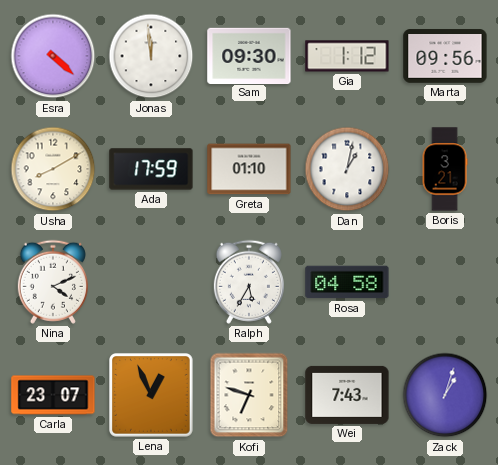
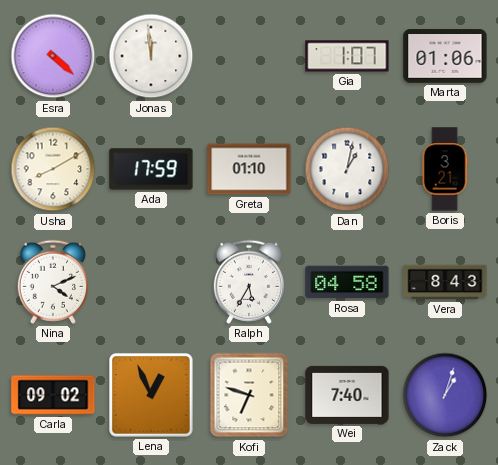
Sam: 09:30 -> none (249, 55)
Gia: 1:12 -> 1:07 (347, 56)
Marta: 09:56 -> 01:06 (445, 56)
Vera: none -> 8:43 (445, 282)
Carla: 23:07 -> 09:02 (53, 395)
Wei: 7:43 -> 7:40 (347, 395)
